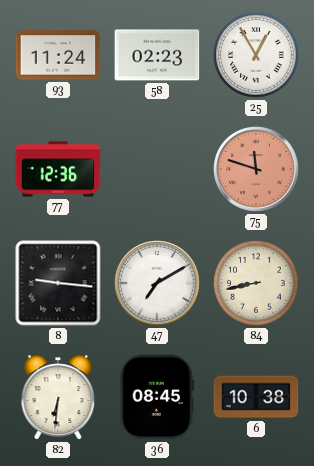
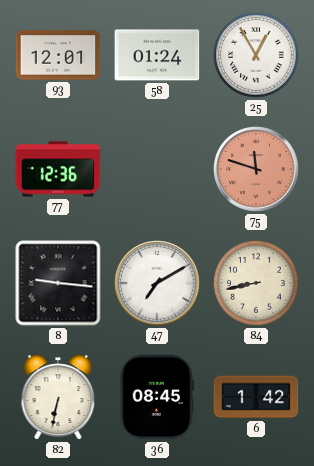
93: 11:24 -> 12:01 (58, 55)
58: 02:23 -> 01:24 (157, 55)
82: 6:31 -> 6:32 (58, 397)
6: 10:38 -> 1:42 (256, 397)
